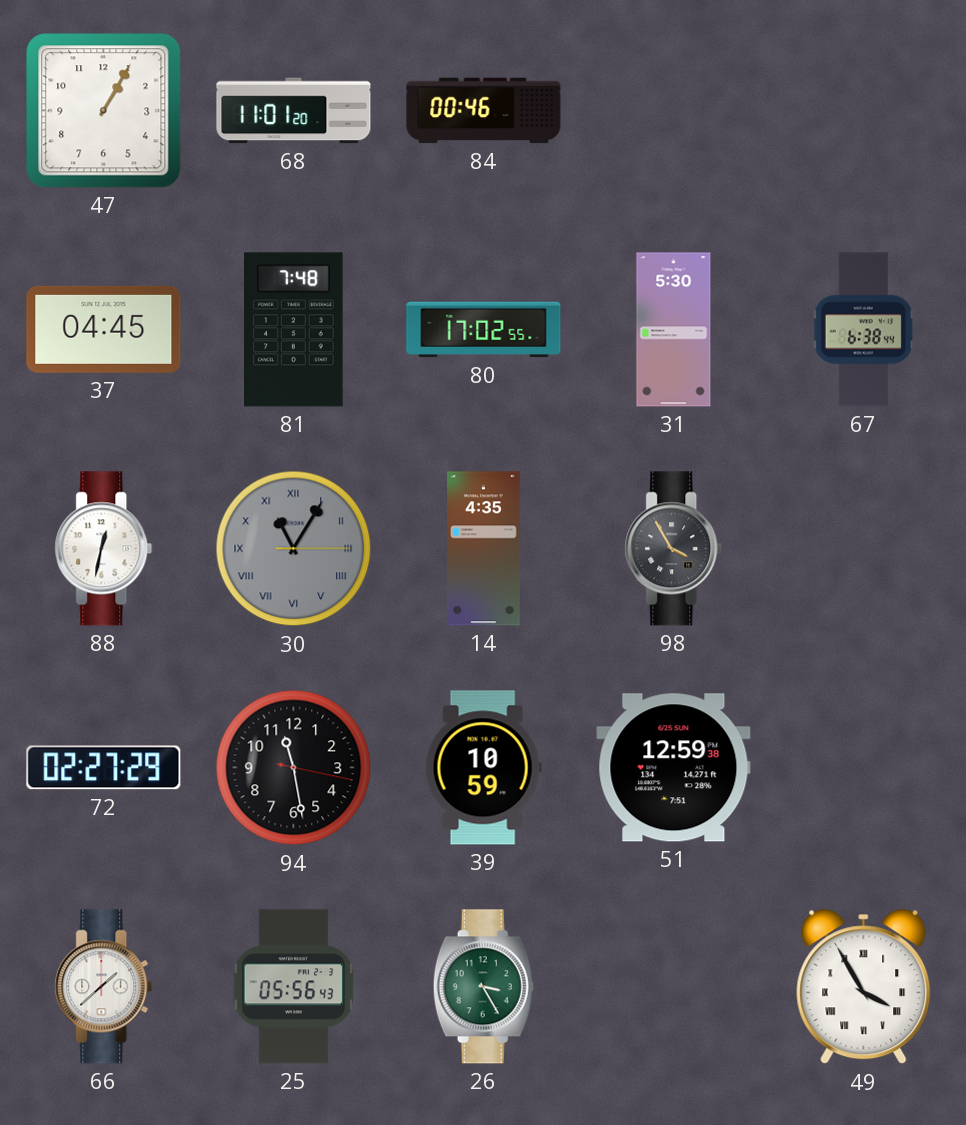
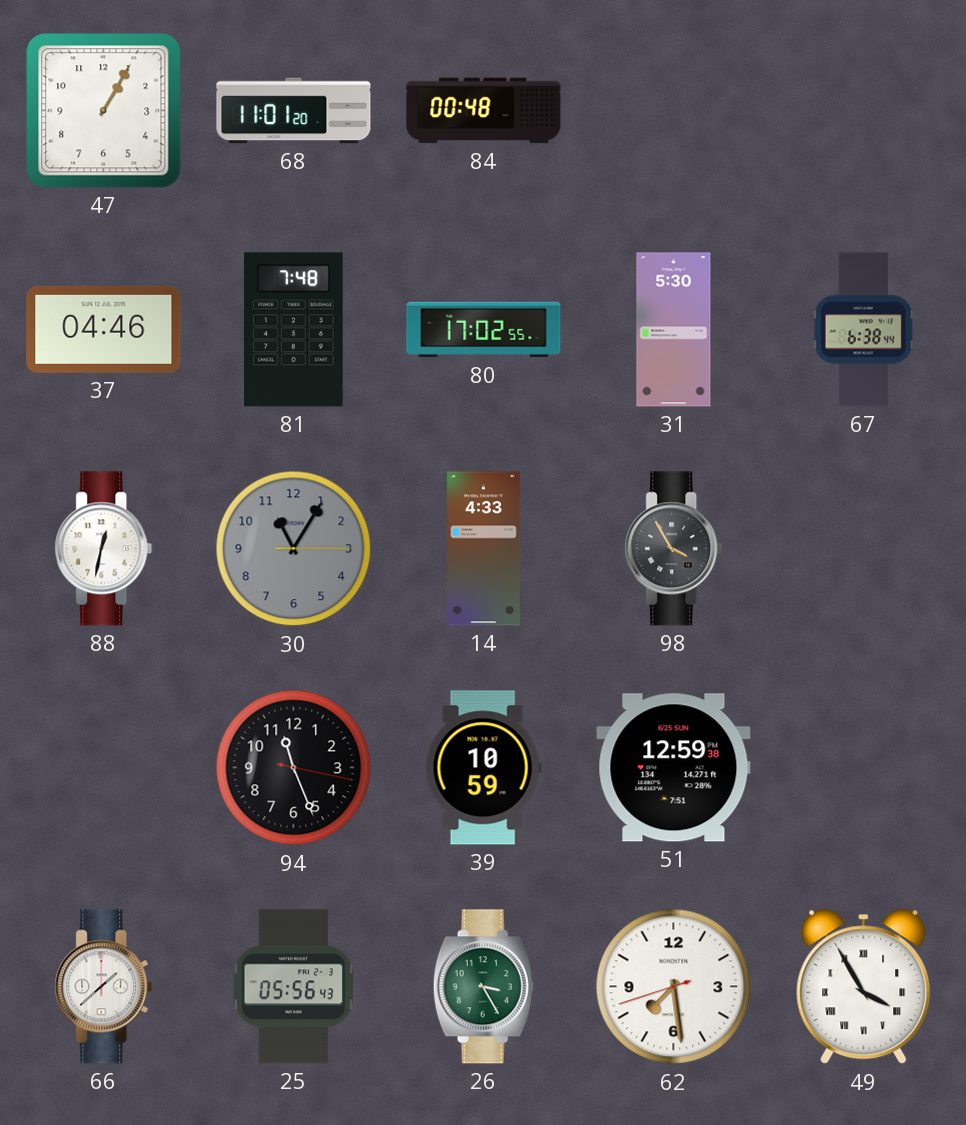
84: 00:46 -> 00:48 (484, 111)
37: 04:45 -> 04:46 (104, 329)
30 numerals: Roman -> Arabic (294, 549)
14: 4:35 -> 4:33 (484, 549)
72: 02:27 -> none (104, 768)
94: 11:28 -> 11:26 (294, 768)
62: none -> 7:28 (674, 987)
